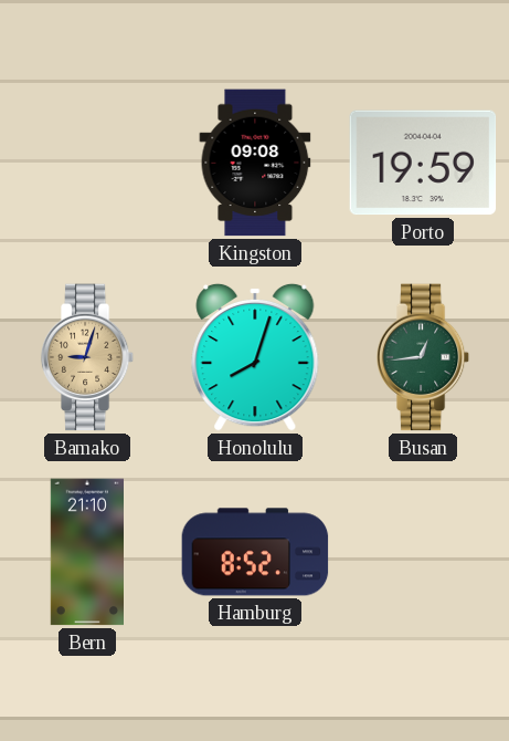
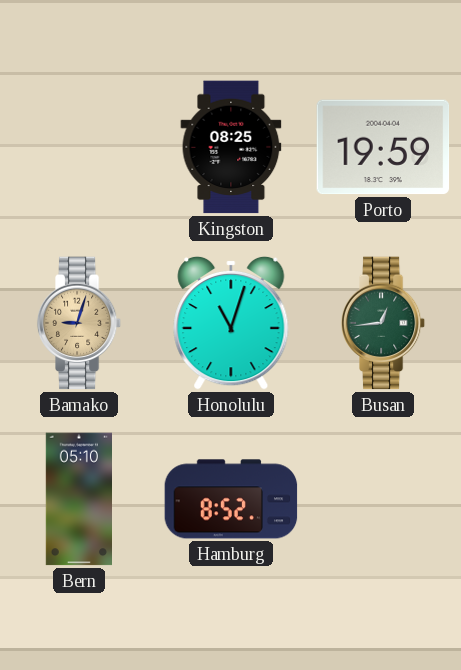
Kingston: 09:08 -> 08:25 (231, 147)
Honolulu: 8:03 -> 11:03 (231, 323)
Bern: 21:10 -> 05:10 (78, 499)
